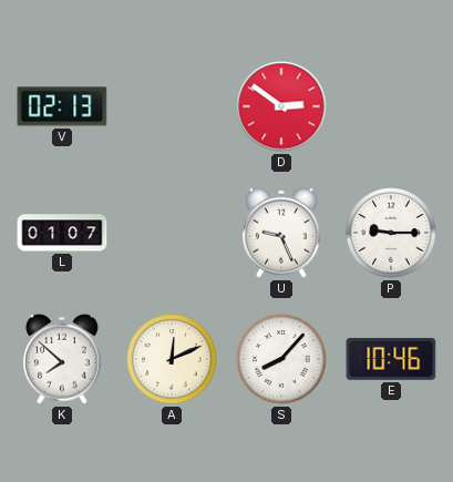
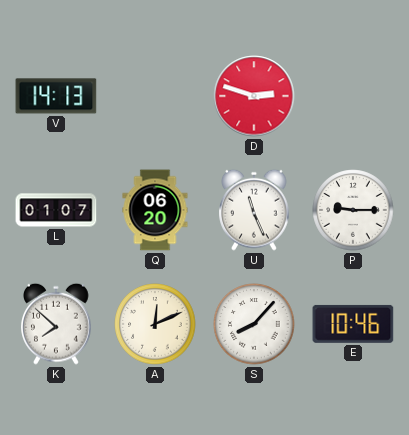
V: 02:13 -> 14:13 (56, 96)
D: 2:51 -> 2:48 (254, 96)
Q: none -> 06:20 (155, 210)
U: 9:26 -> 11:26 (254, 210)
